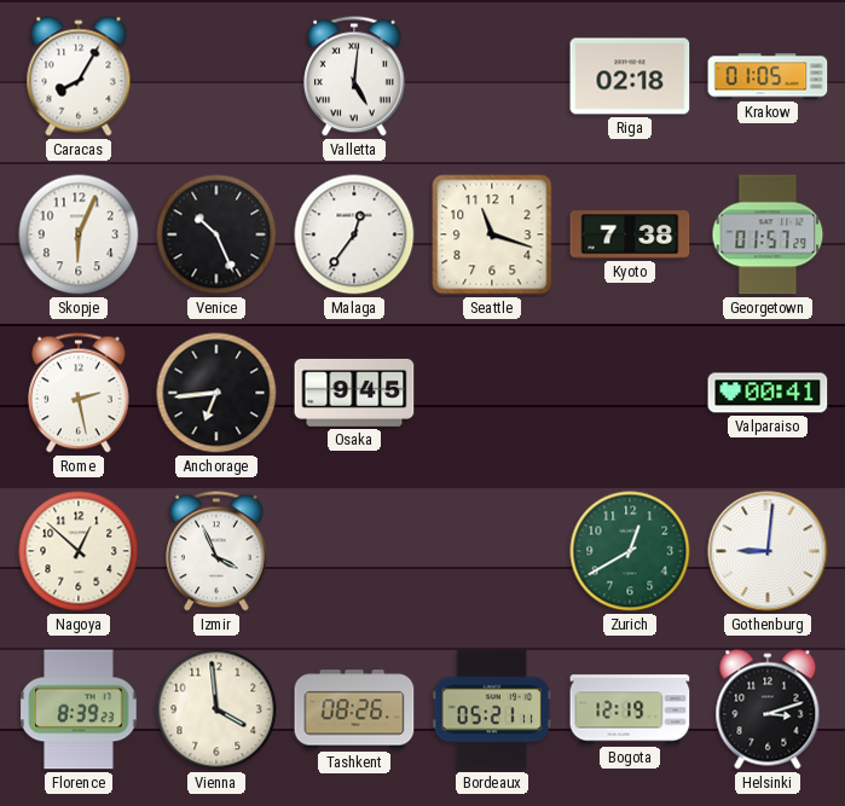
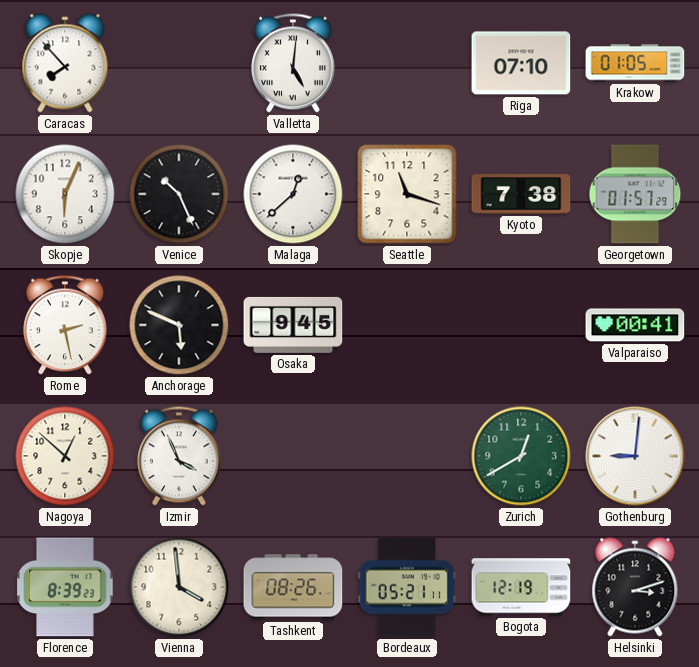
Caracas: 8:05 -> 7:53 (65, 63)
Riga: 02:18 -> 07:10 (521, 63)
Malaga: 12:36 -> 12:38 (293, 194)
Anchorage: 6:44 -> 5:49 (179, 325)
